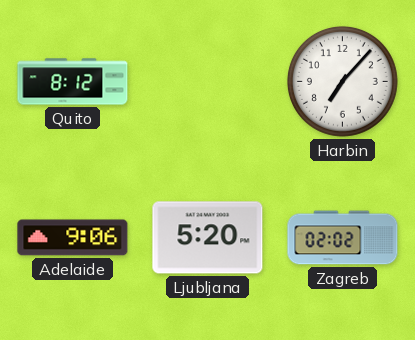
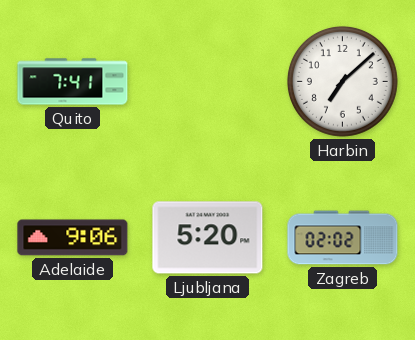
Quito: 8:12 -> 7:41 (73, 82)
Harbin: 7:07 -> 7:08 (342, 81)
